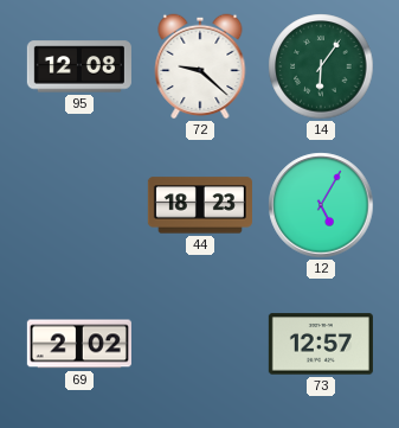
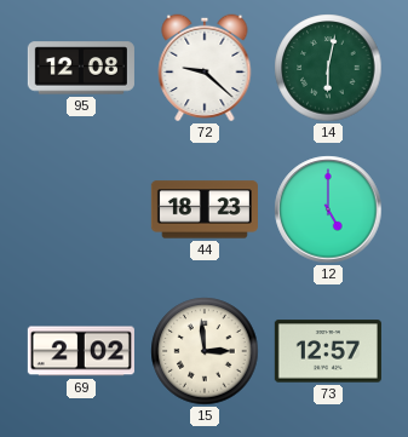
14: 6:06 -> 6:02 (328, 68)
12: 5:05 -> 5:00 (328, 209)
15: none -> 2:59 (205, 351)
